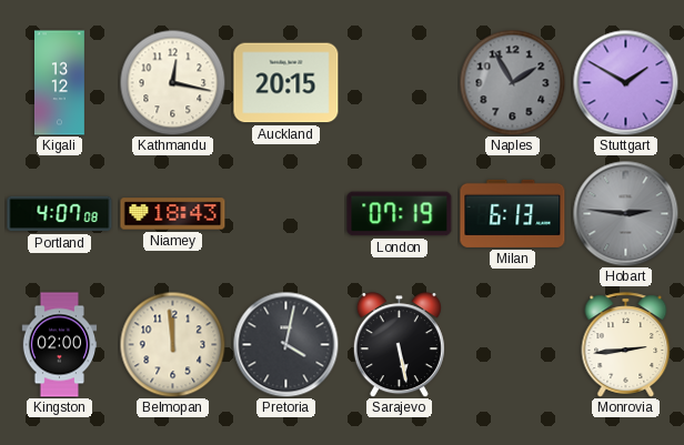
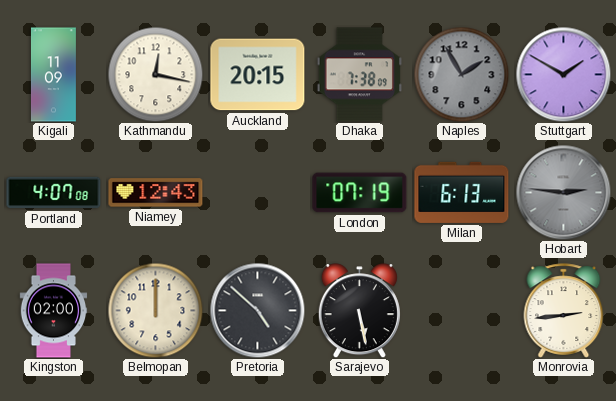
Kigali: 13:12 -> 11:09 (53, 75)
Dhaka: none -> 7:38 (359, 75)
Niamey: 18:43 -> 12:43 (156, 193)
Belmopan: 11:59 -> 12:00 (155, 310)
Pretoria: 4:02 -> 4:52 (257, 310)
